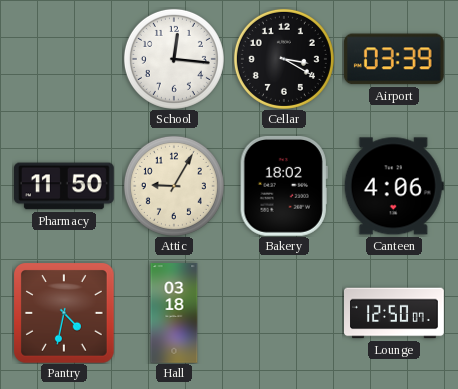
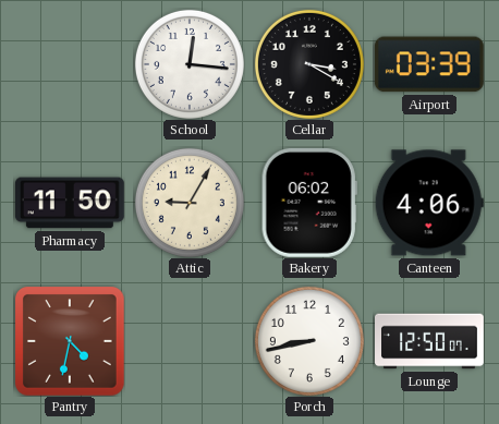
Bakery: 18:02 -> 06:02 (309, 203)
Hall: 03:18 -> none (174, 313)
Porch: none -> 8:43 (309, 341)
